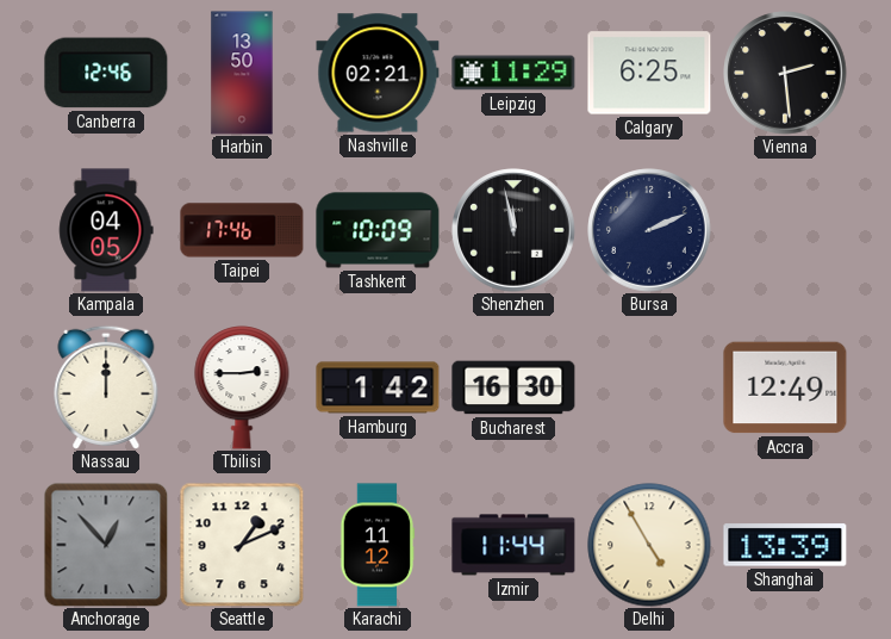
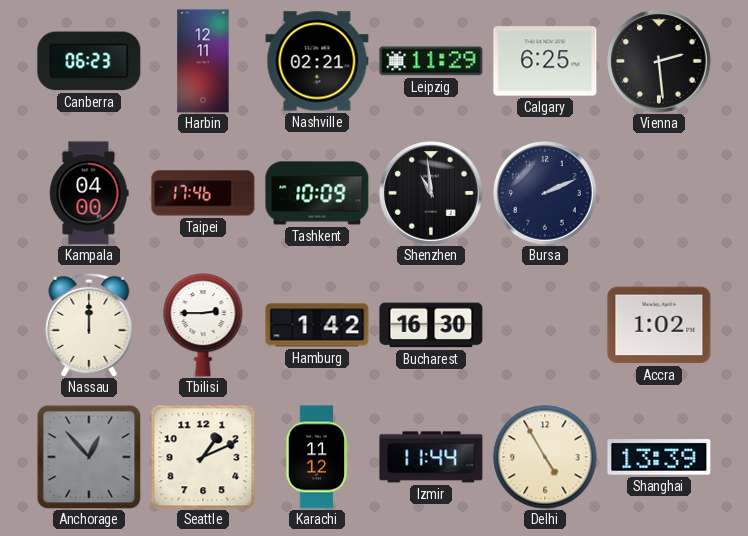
Canberra: 12:46 -> 06:23 (89, 61)
Harbin: 13:50 -> 12:11 (203, 61)
Kampala: 04:05 -> 04:00 (89, 193)
Shenzhen: 11:58 -> 10:59 (431, 193)
Accra: 12:49 -> 1:02 (659, 325)
